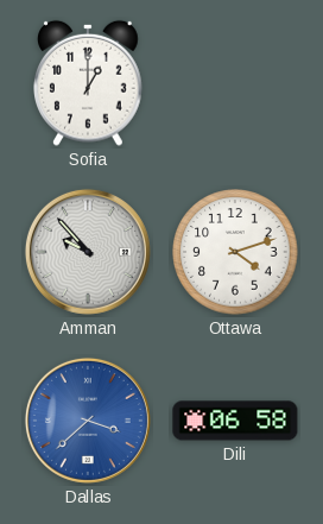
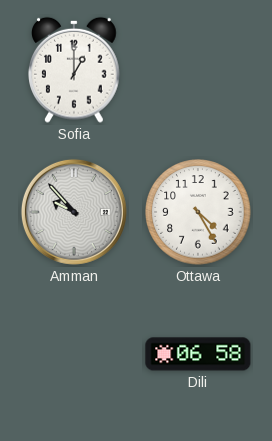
Ottawa: 4:12 -> 4:25 (198, 212)
Dallas: 3:38 -> none (88, 421)
